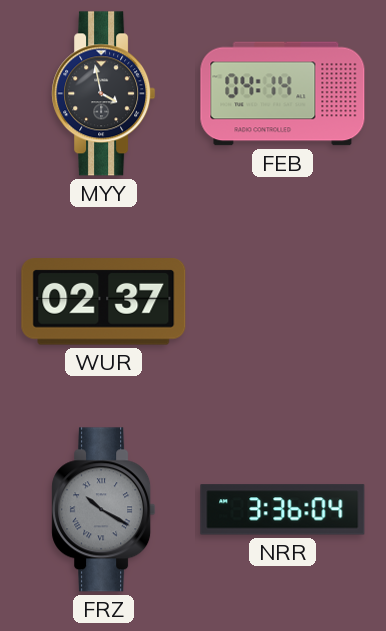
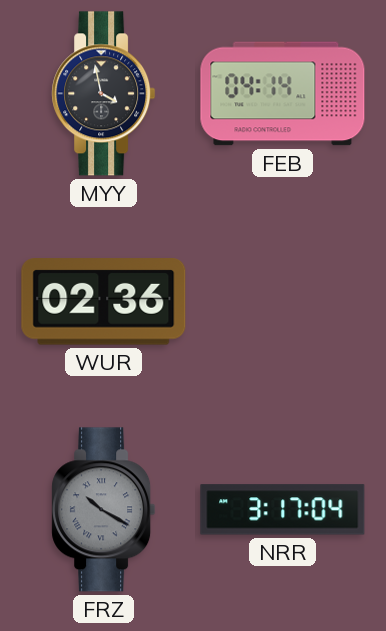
WUR: 02:37 -> 02:36 (104, 302)
NRR: 3:36 -> 3:17 (283, 510)
